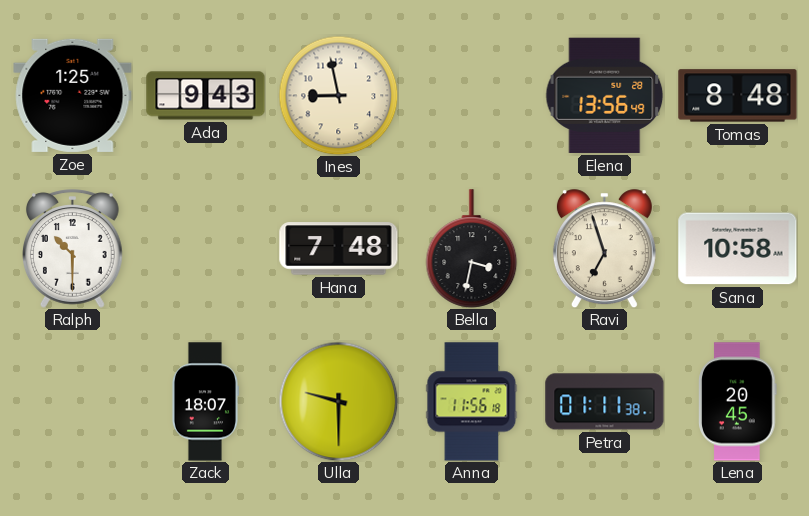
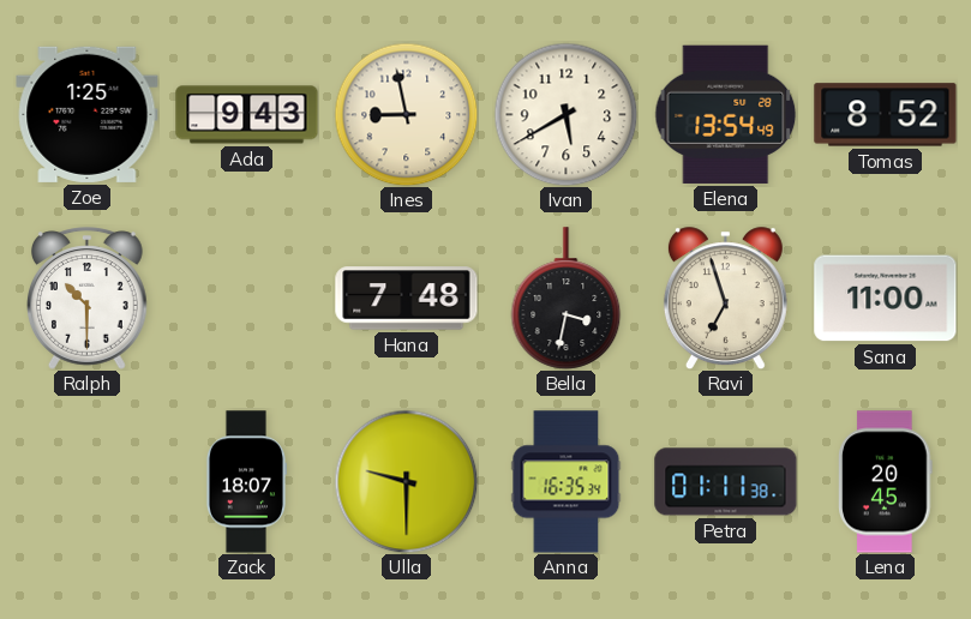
Ivan: none -> 5:40 (565, 114)
Elena: 13:56 -> 13:54 (725, 114)
Tomas: 8:48 -> 8:52 (886, 115)
Sana: 10:58 -> 11:00 (886, 299)
Anna: 11:56 -> 16:35 (567, 482)
